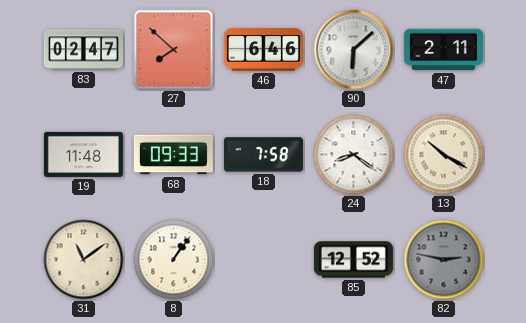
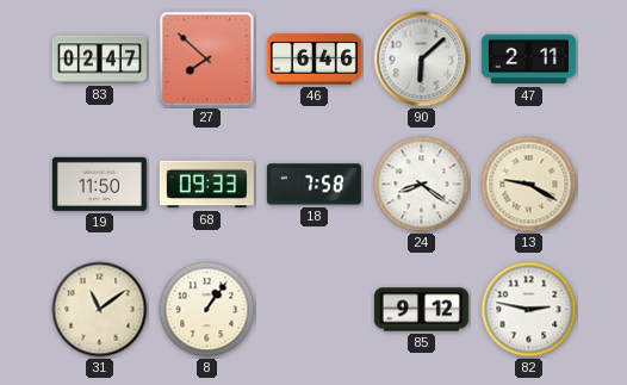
19: 11:48 -> 11:50 (99, 184)
13: 10:20 -> 9:20 (529, 185)
85: 12:52 -> 9:12 (421, 310)
82 dial: grey -> white (529, 310)
